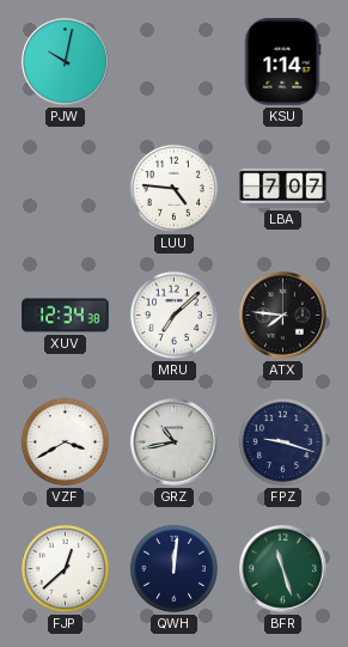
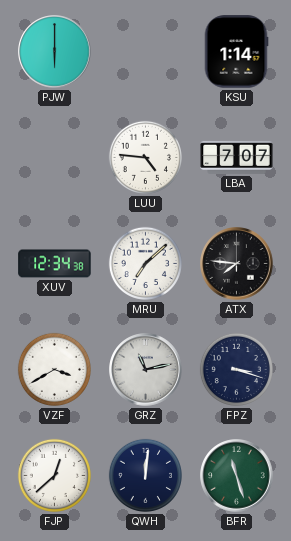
PJW: 10:02 -> 6:00 (55, 52)
GRZ: 10:43 -> 11:13 (146, 370)
FPZ: 9:18 -> 3:18 (236, 369)
